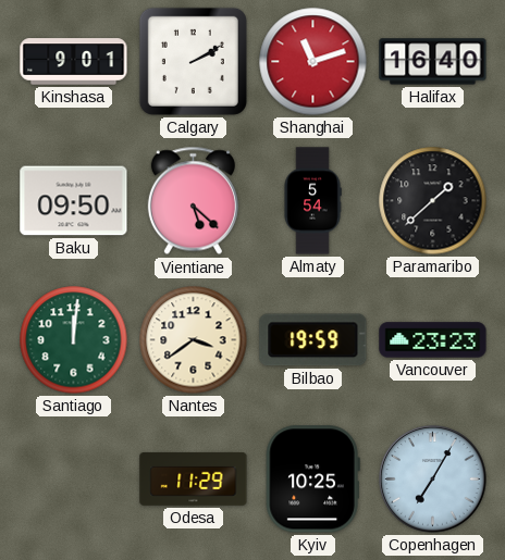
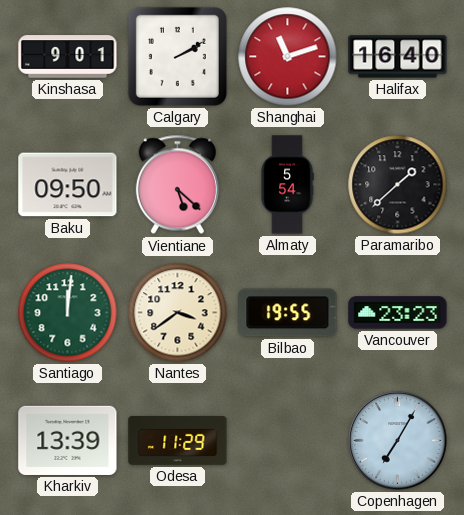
Bilbao: 19:59 -> 19:55 (288, 313)
Kharkiv: none -> 13:39 (68, 440)
Kyiv: 10:25 -> none (312, 480)
